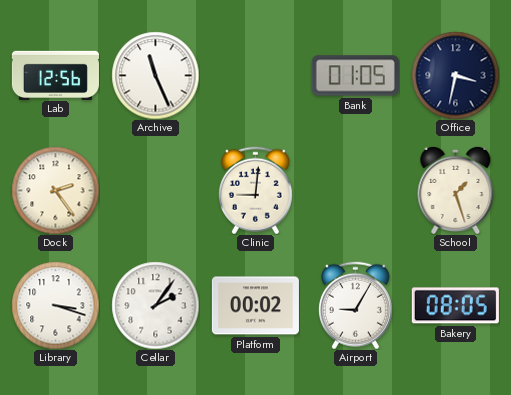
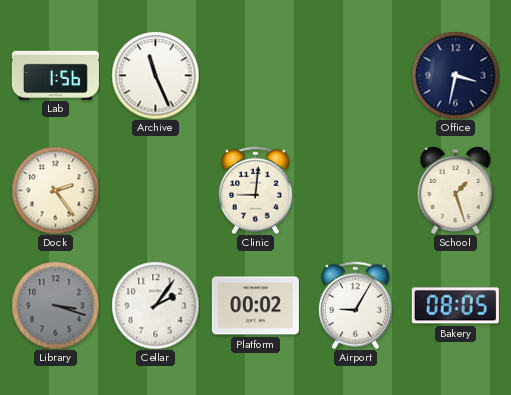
Lab: 12:56 -> 1:56 (55, 75)
Bank: 01:05 -> none (355, 76)
Library dial: white -> grey (55, 305)
